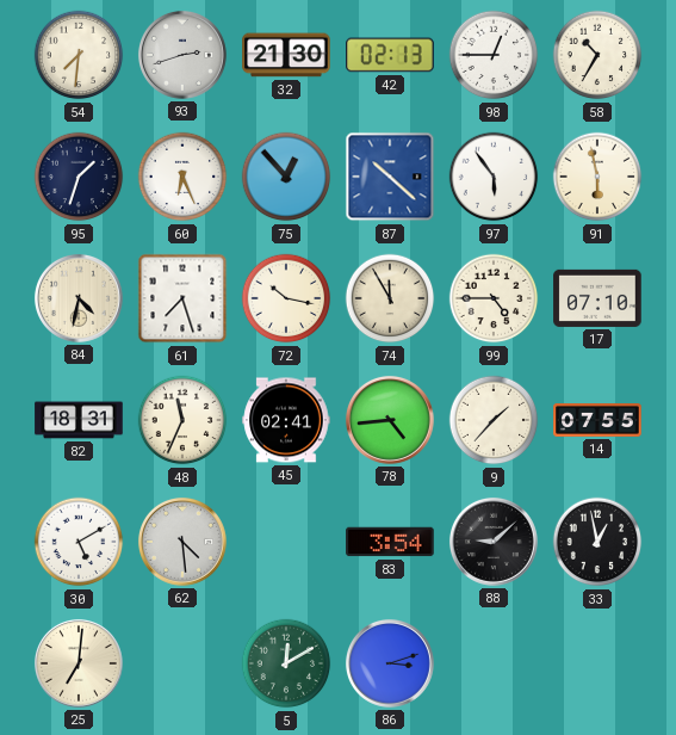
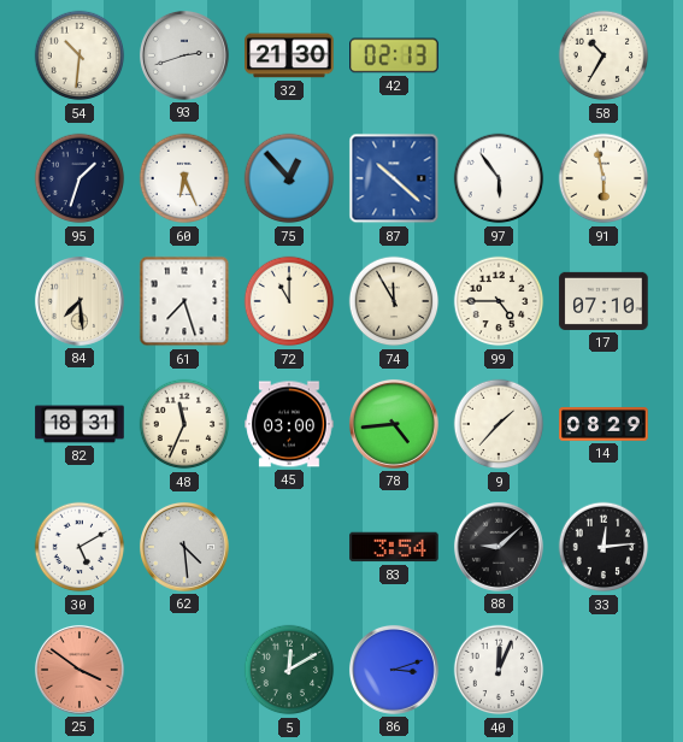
54: 7:31 -> 10:31 (80, 55)
98: 12:45 -> none (494, 55)
84: 4:32 -> 7:29 (80, 301)
72: 10:17 -> 11:00 (289, 301)
45: 02:41 -> 03:00 (289, 424)
14: 07:55 -> 08:29 (603, 424)
33: 12:58 -> 12:14 (603, 547)
25: 7:01 -> 3:51 (80, 670)
25 dial: cream -> salmon (80, 670)
40: none -> 12:04 (499, 670)
